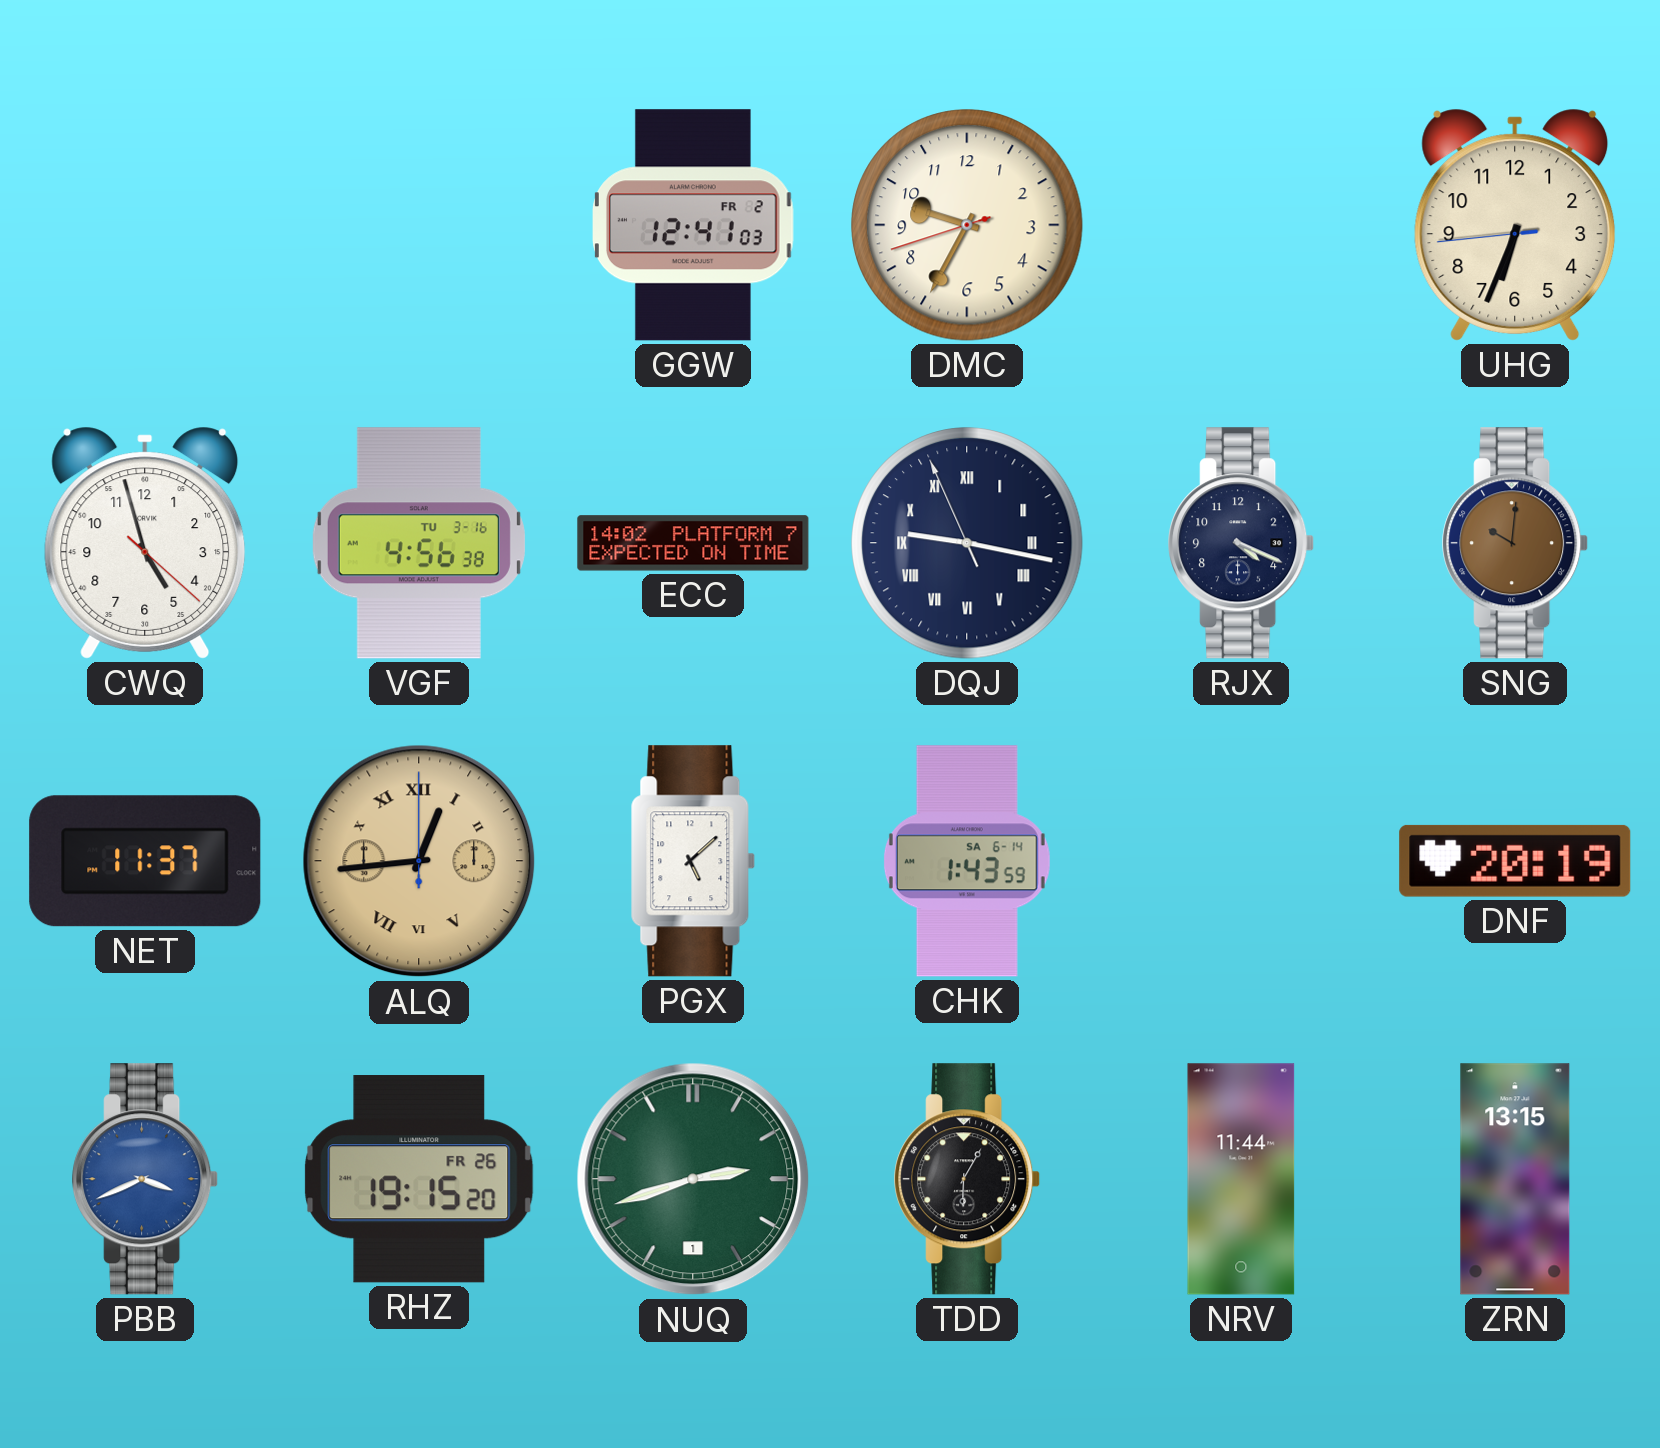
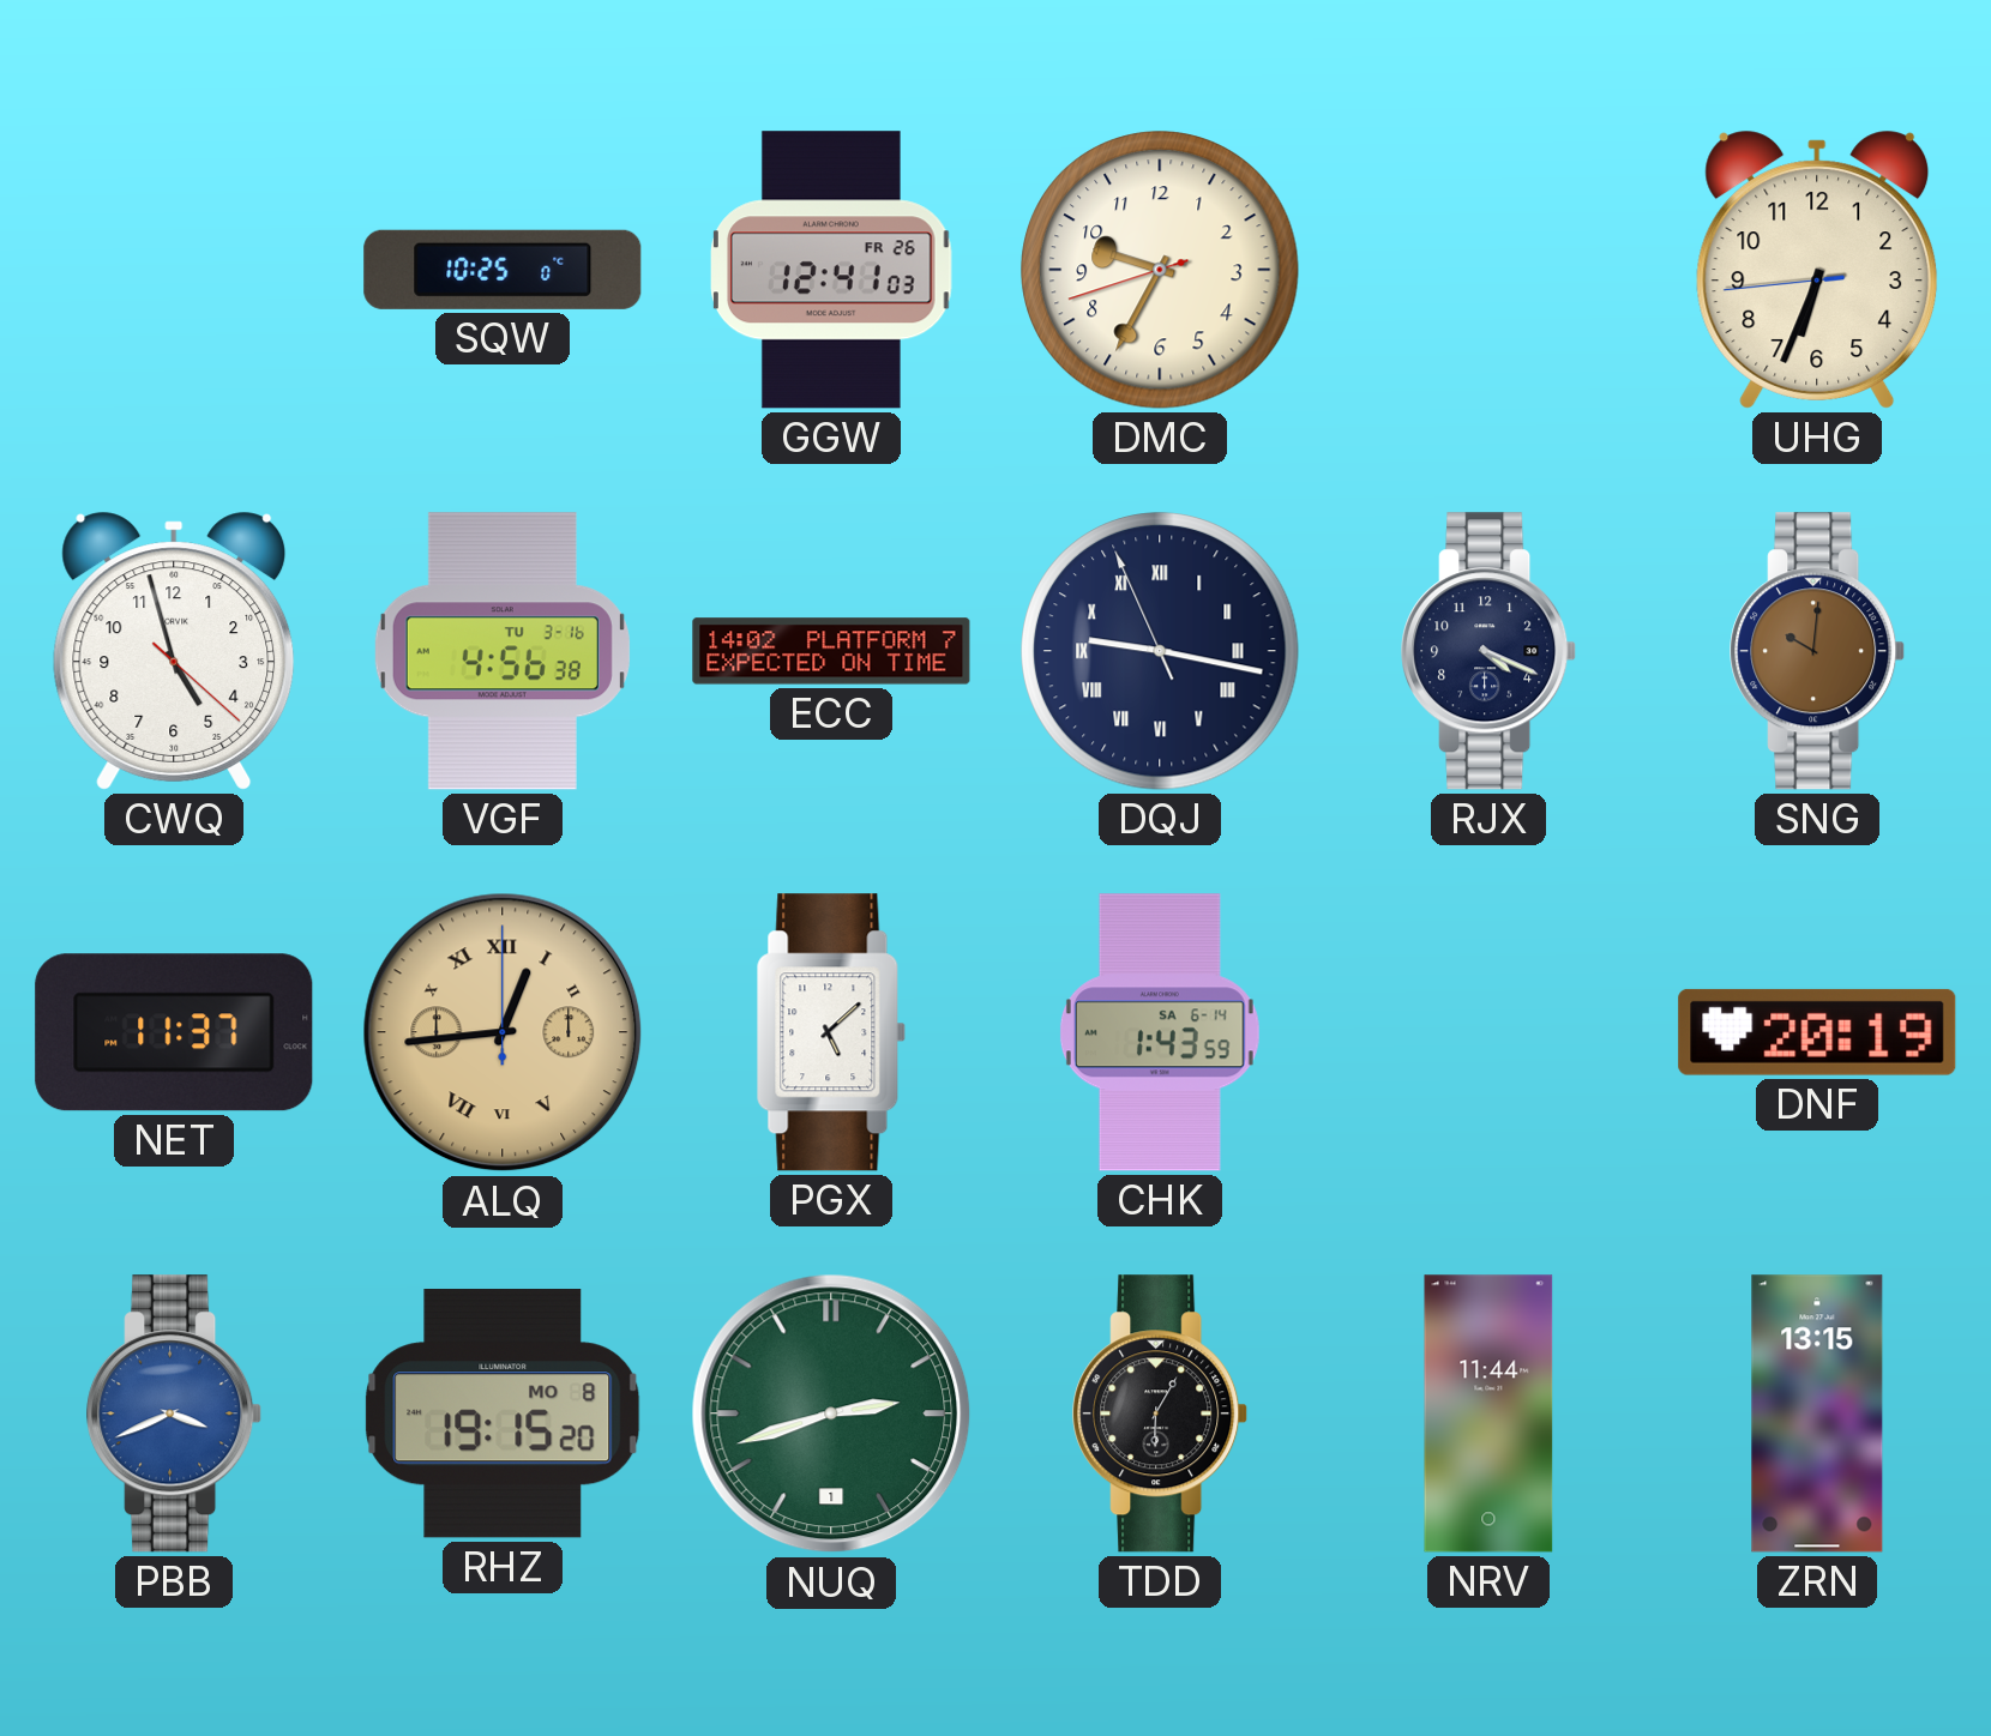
SQW: none -> 10:25 (503, 270)
GGW date: FR 2 -> FR 26 (832, 270)
RHZ date: FR 26 -> MO 8 (503, 1413)
